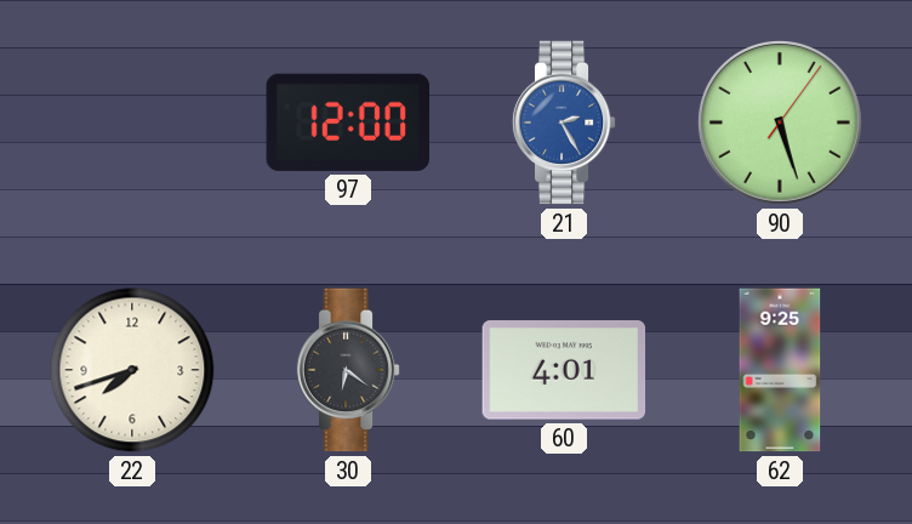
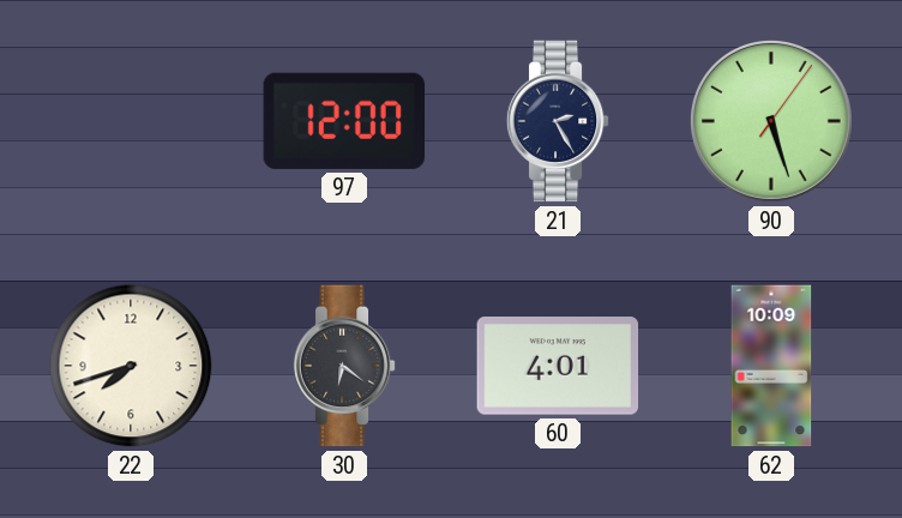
21 dial: blue -> navy (558, 121)
62: 9:25 -> 10:09 (771, 366)
